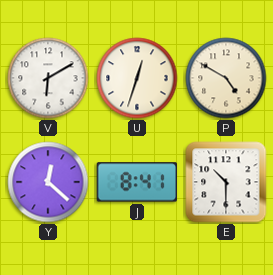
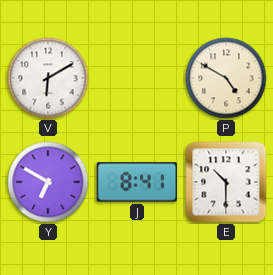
U: 12:33 -> none (137, 78)
Y: 12:22 -> 6:50 (48, 182)
